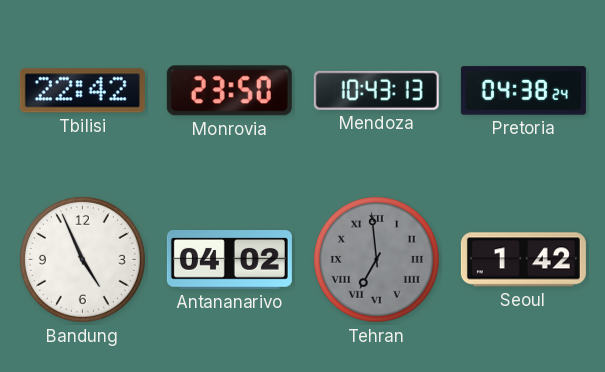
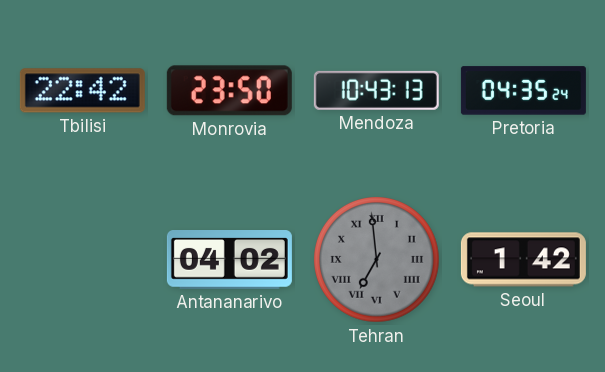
Pretoria: 04:38 -> 04:35 (523, 91)
Bandung: 4:56 -> none (83, 260)
